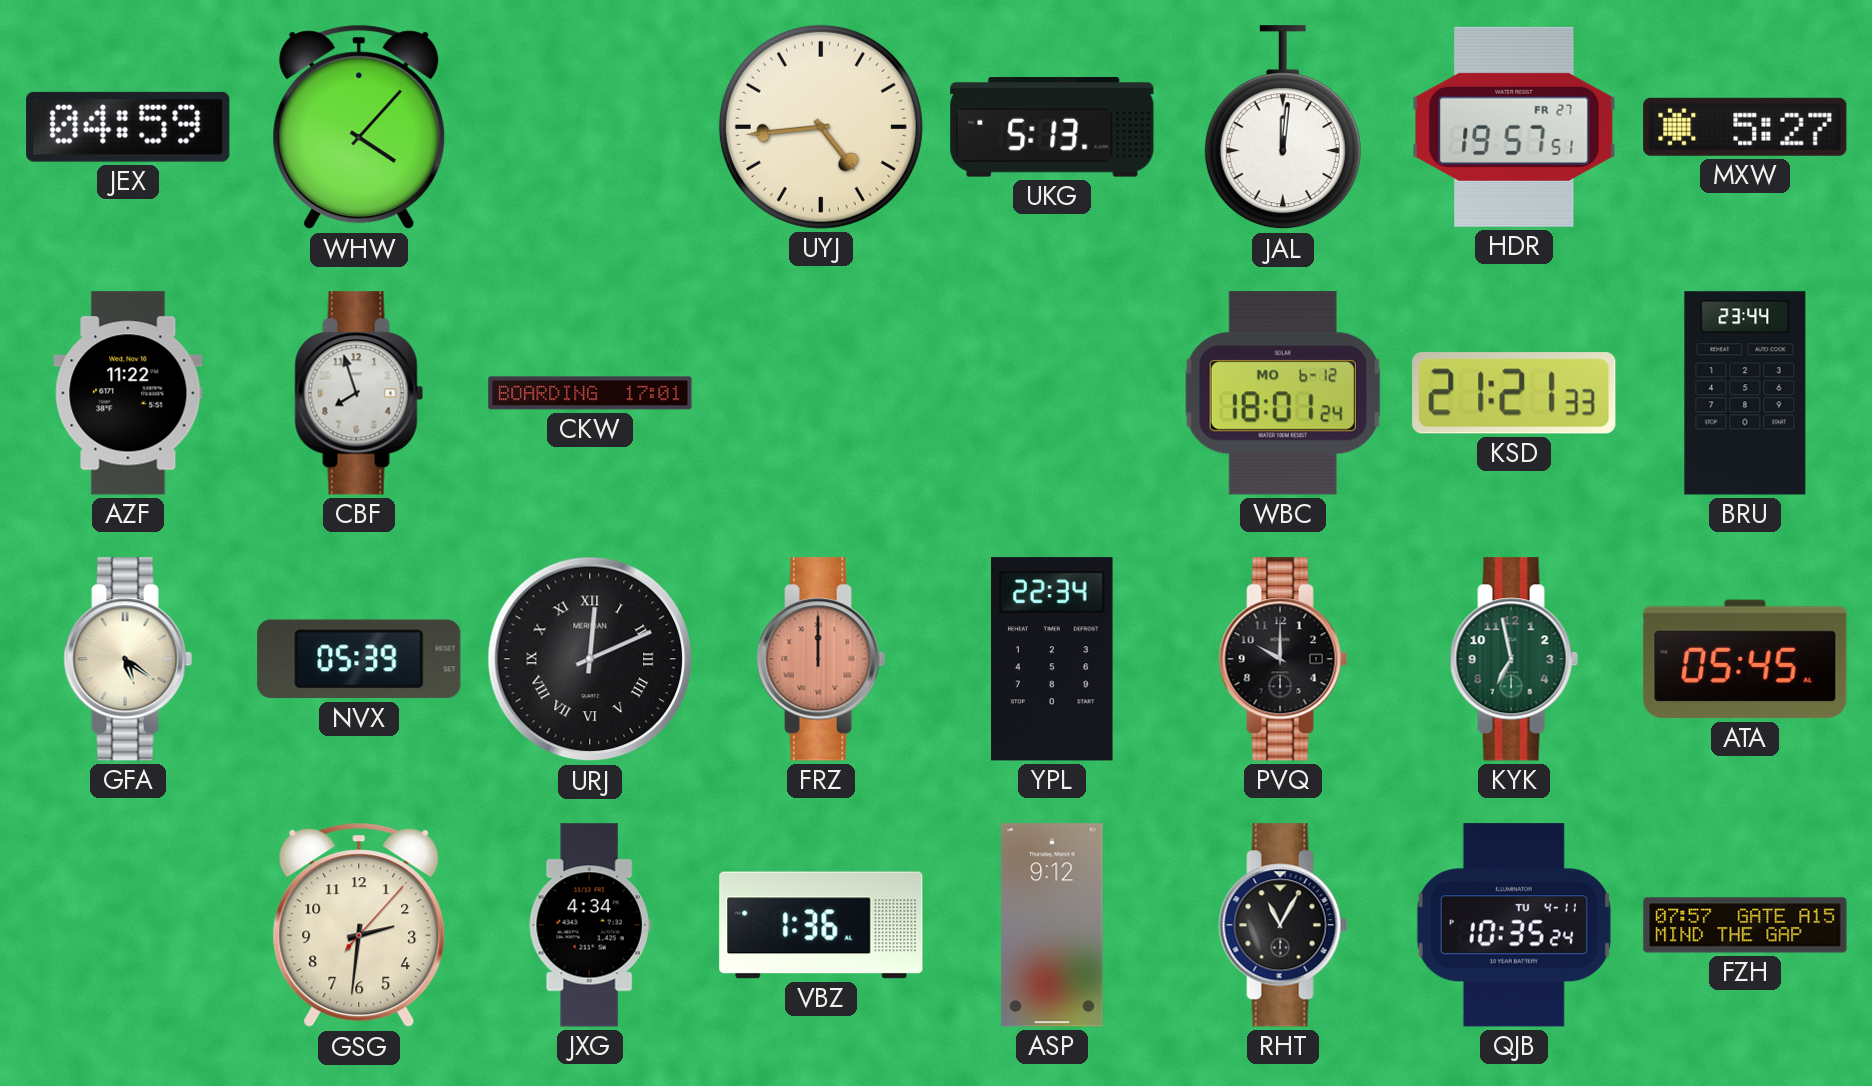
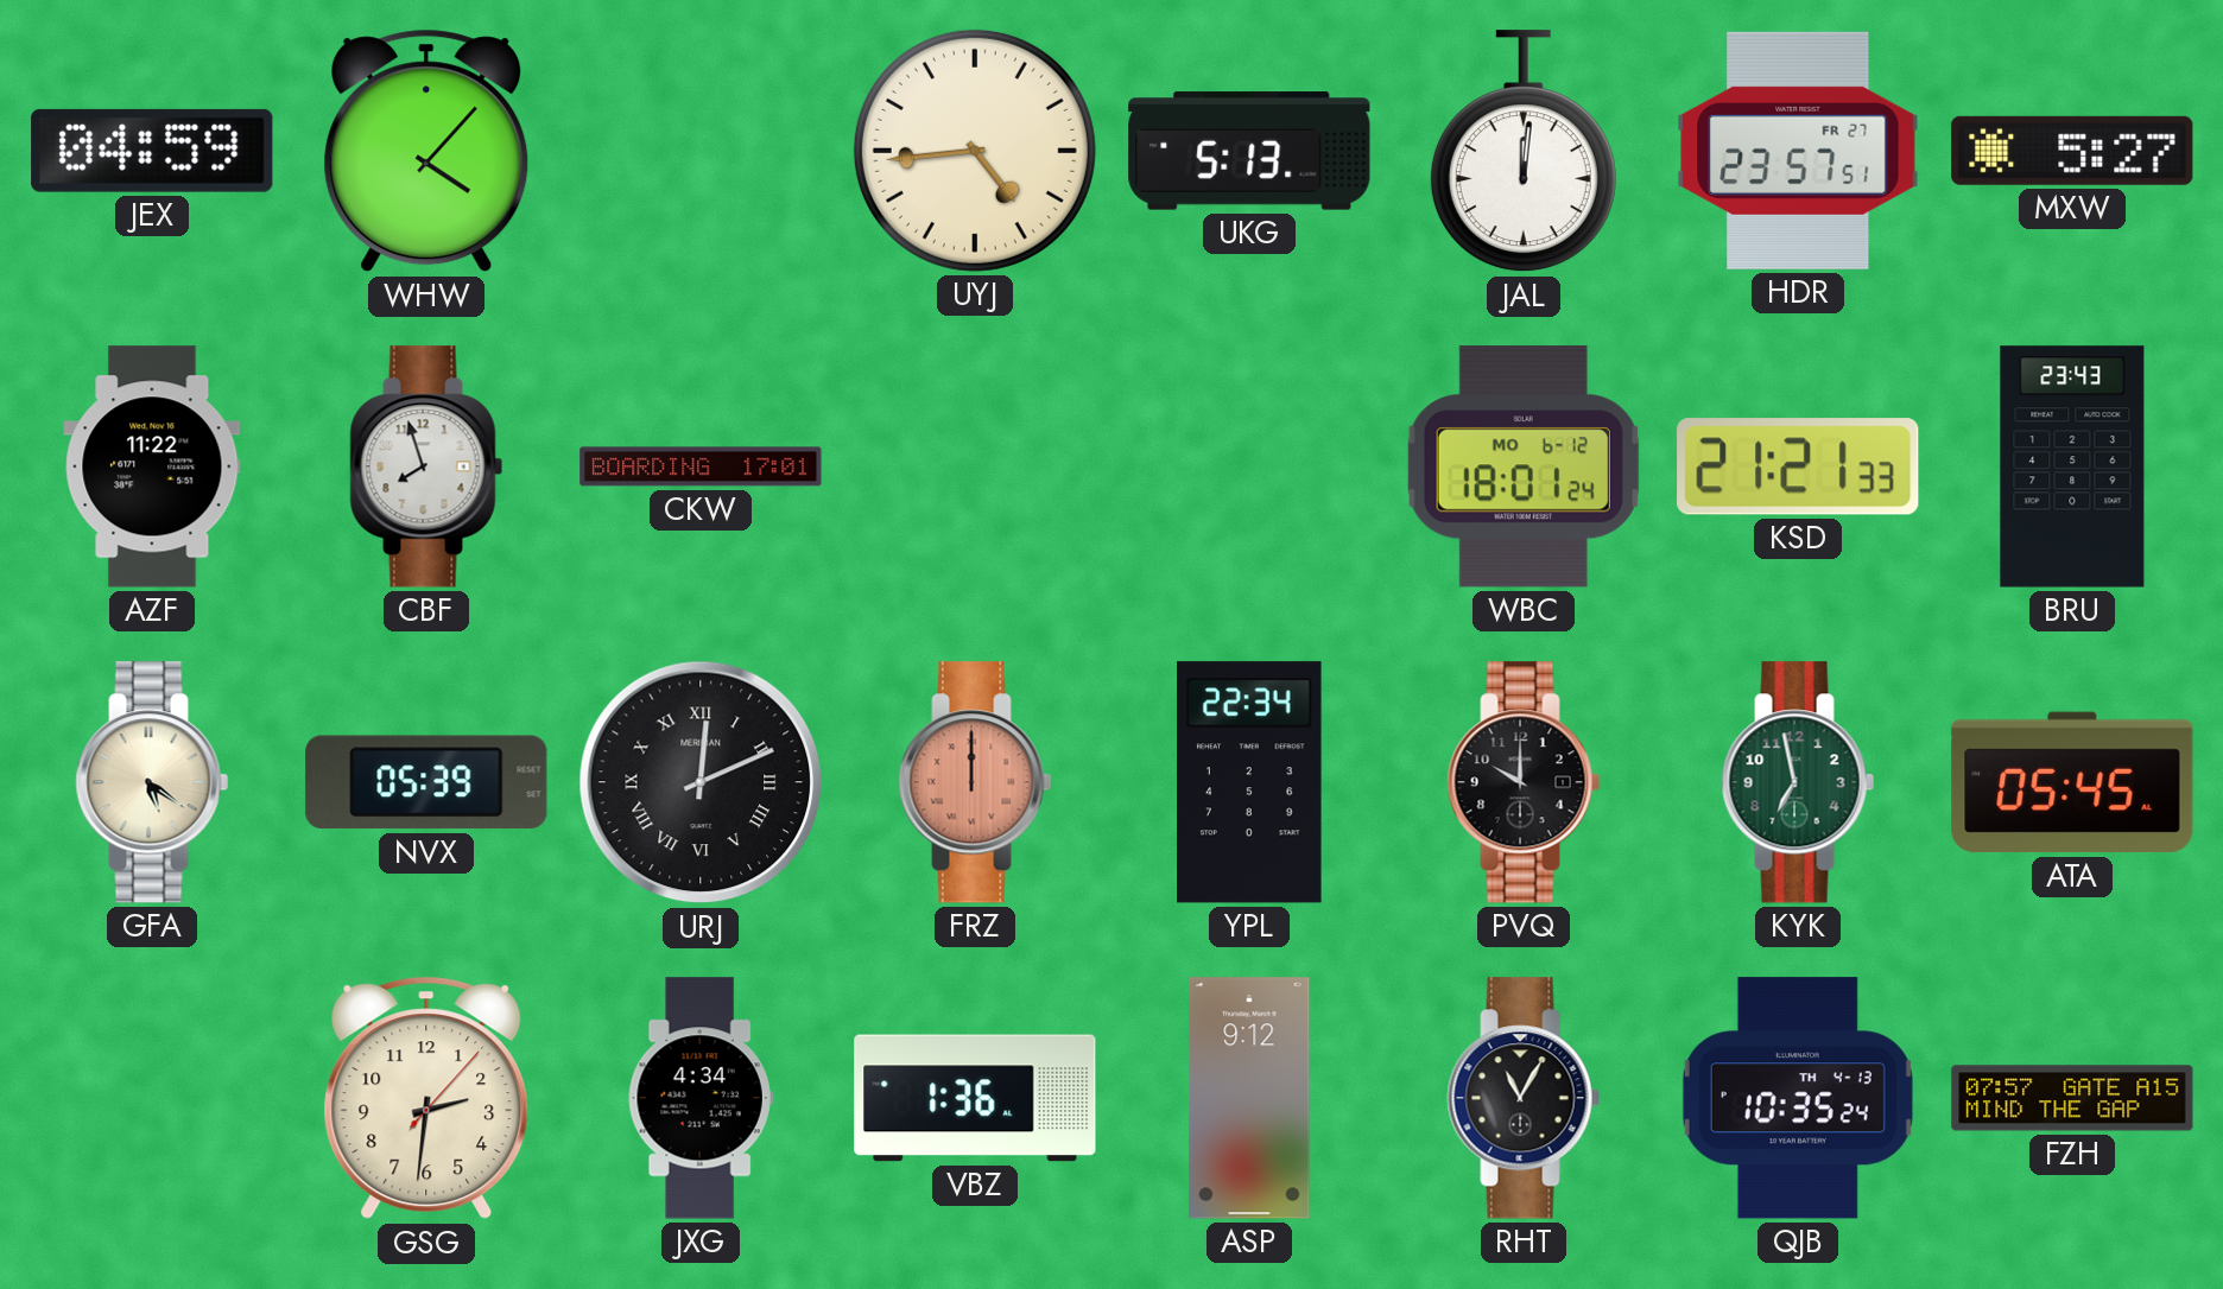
HDR: 19:57 -> 23:57 (1798, 151)
BRU: 23:44 -> 23:43 (2072, 466)
QJB date: TU 4-11 -> TH 4-13 (1798, 1098)
